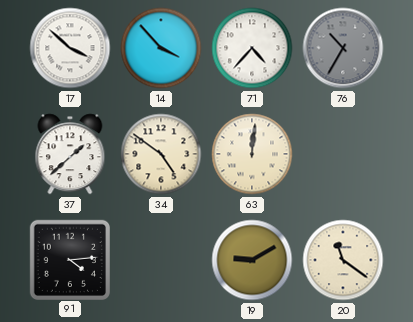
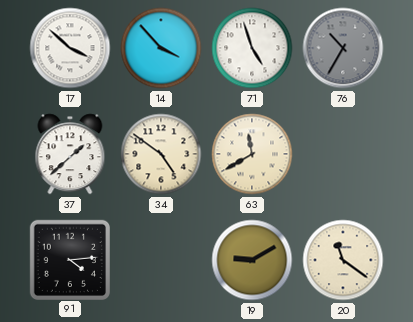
71: 4:37 -> 4:57 (252, 48)
63: 12:01 -> 11:40 (252, 154)
